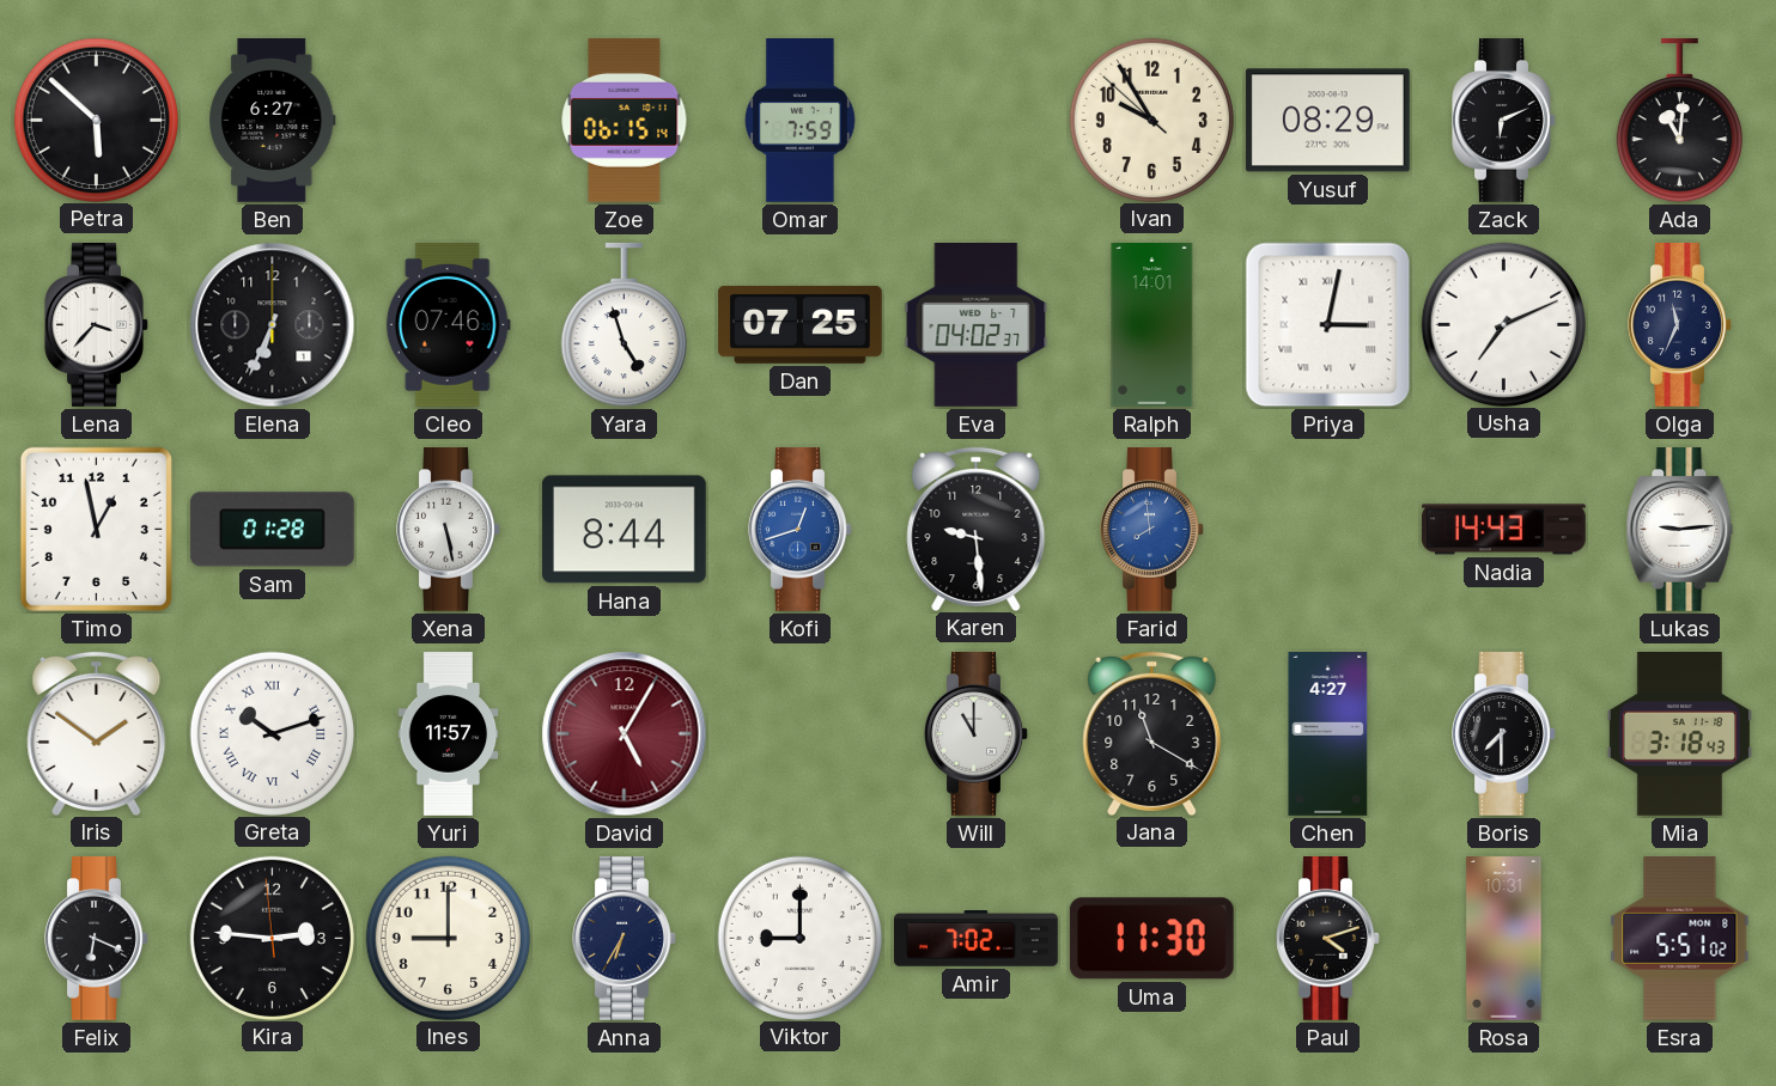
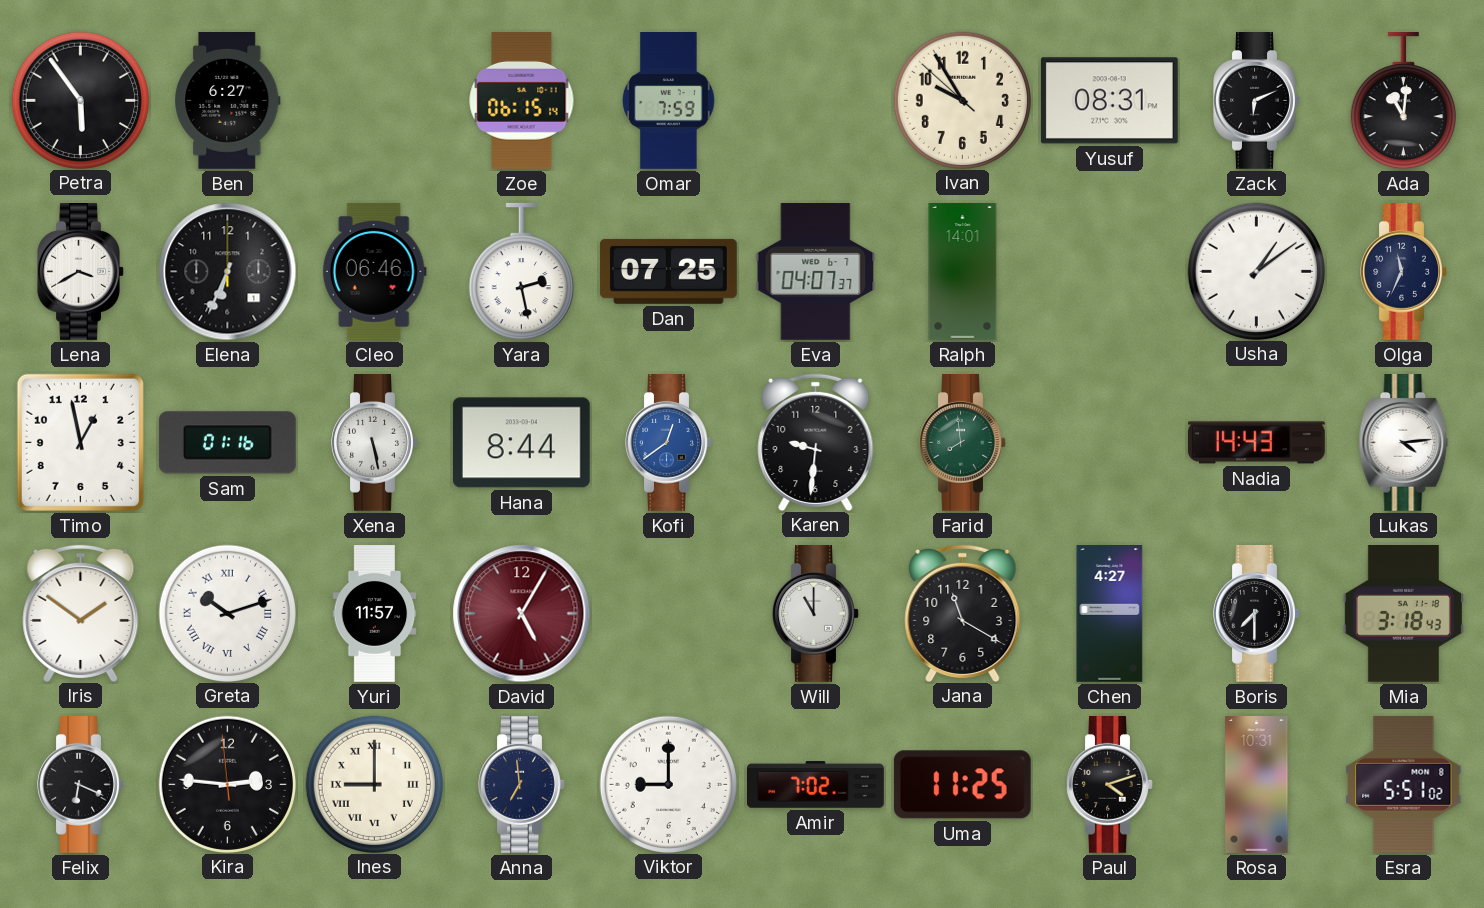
Petra: 5:52 -> 5:54 (80, 100)
Yusuf: 08:29 -> 08:31 (1109, 101)
Lena: 3:37 -> 3:40 (81, 272)
Cleo: 07:46 -> 06:46 (374, 271)
Yara: 4:57 -> 2:28 (521, 272)
Eva: 04:02 -> 04:07 (816, 272)
Priya: 3:02 -> none (1328, 325)
Usha: 7:11 -> 1:09 (1256, 271)
Sam: 01:28 -> 01:16 (227, 443)
Kofi: 12:42 -> 12:39 (669, 443)
Karen: 9:29 -> 9:31 (816, 442)
Farid dial: blue -> green (963, 443)
Lukas: 9:14 -> 4:14 (1404, 443)
Ines numerals: Arabic -> Roman (374, 784)
Anna: 6:35 -> 6:59 (522, 785)
Uma: 11:30 -> 11:25 (962, 785)
